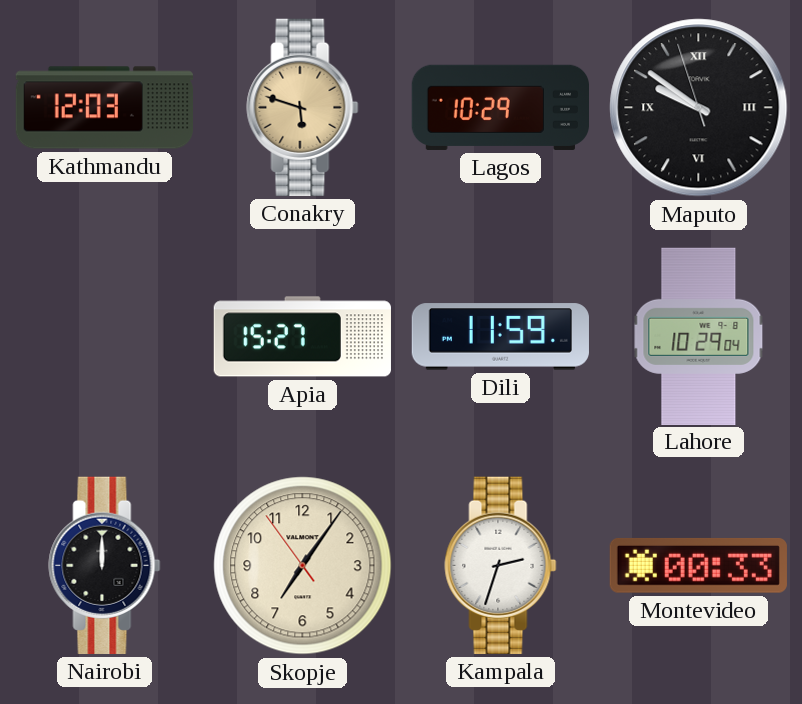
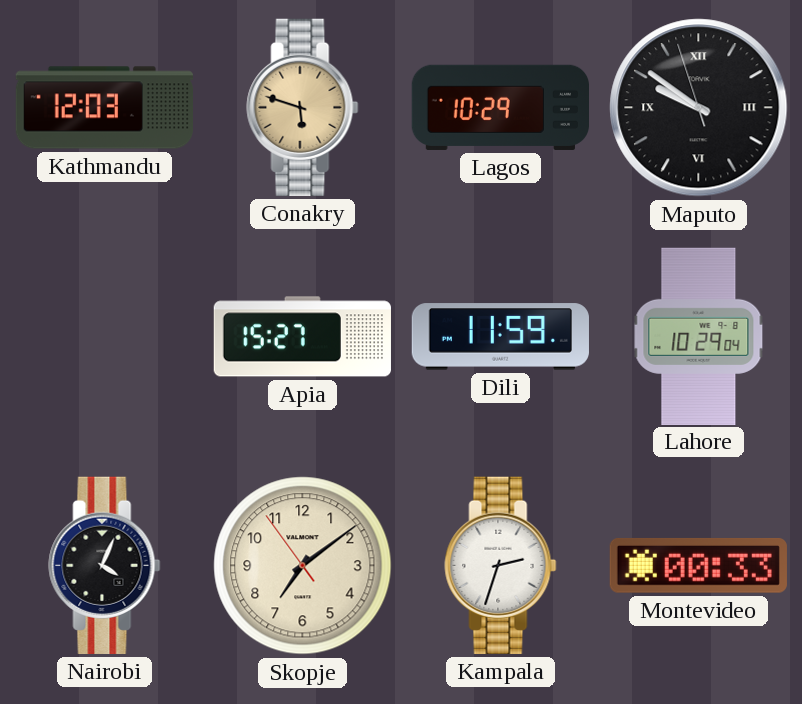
Nairobi: 12:00 -> 4:04 (105, 565)
Skopje: 7:05 -> 7:08 (303, 566)
